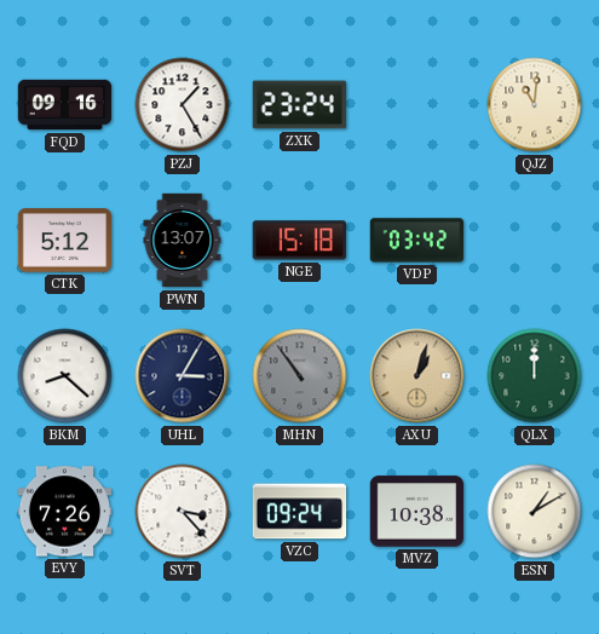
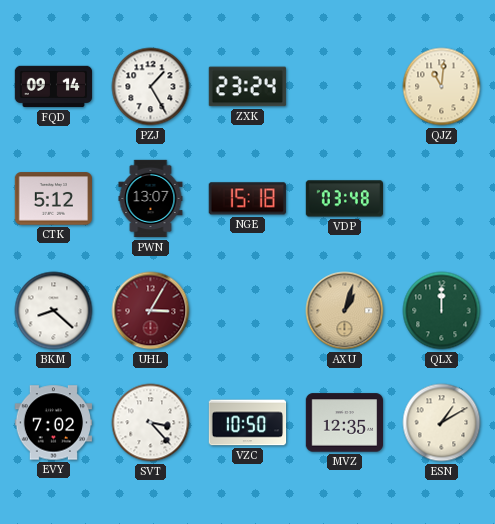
FQD: 09:16 -> 09:14 (54, 87)
VDP: 03:42 -> 03:48 (344, 199)
UHL dial: navy -> burgundy (151, 311)
MHN: 10:54 -> none (300, 376)
EVY: 7:26 -> 7:02 (53, 423)
VZC: 09:24 -> 10:50 (248, 423)
MVZ: 10:38 -> 12:35 (344, 423)
